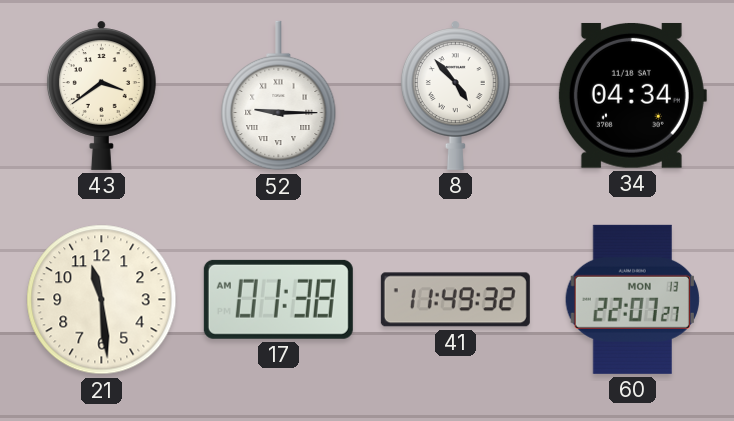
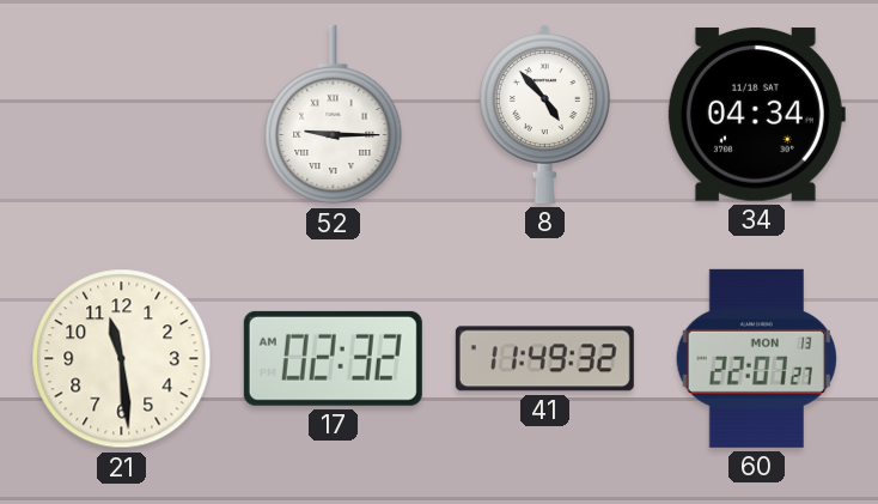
43: 3:39 -> none (101, 95)
17: 01:38 -> 02:32 (333, 358)
